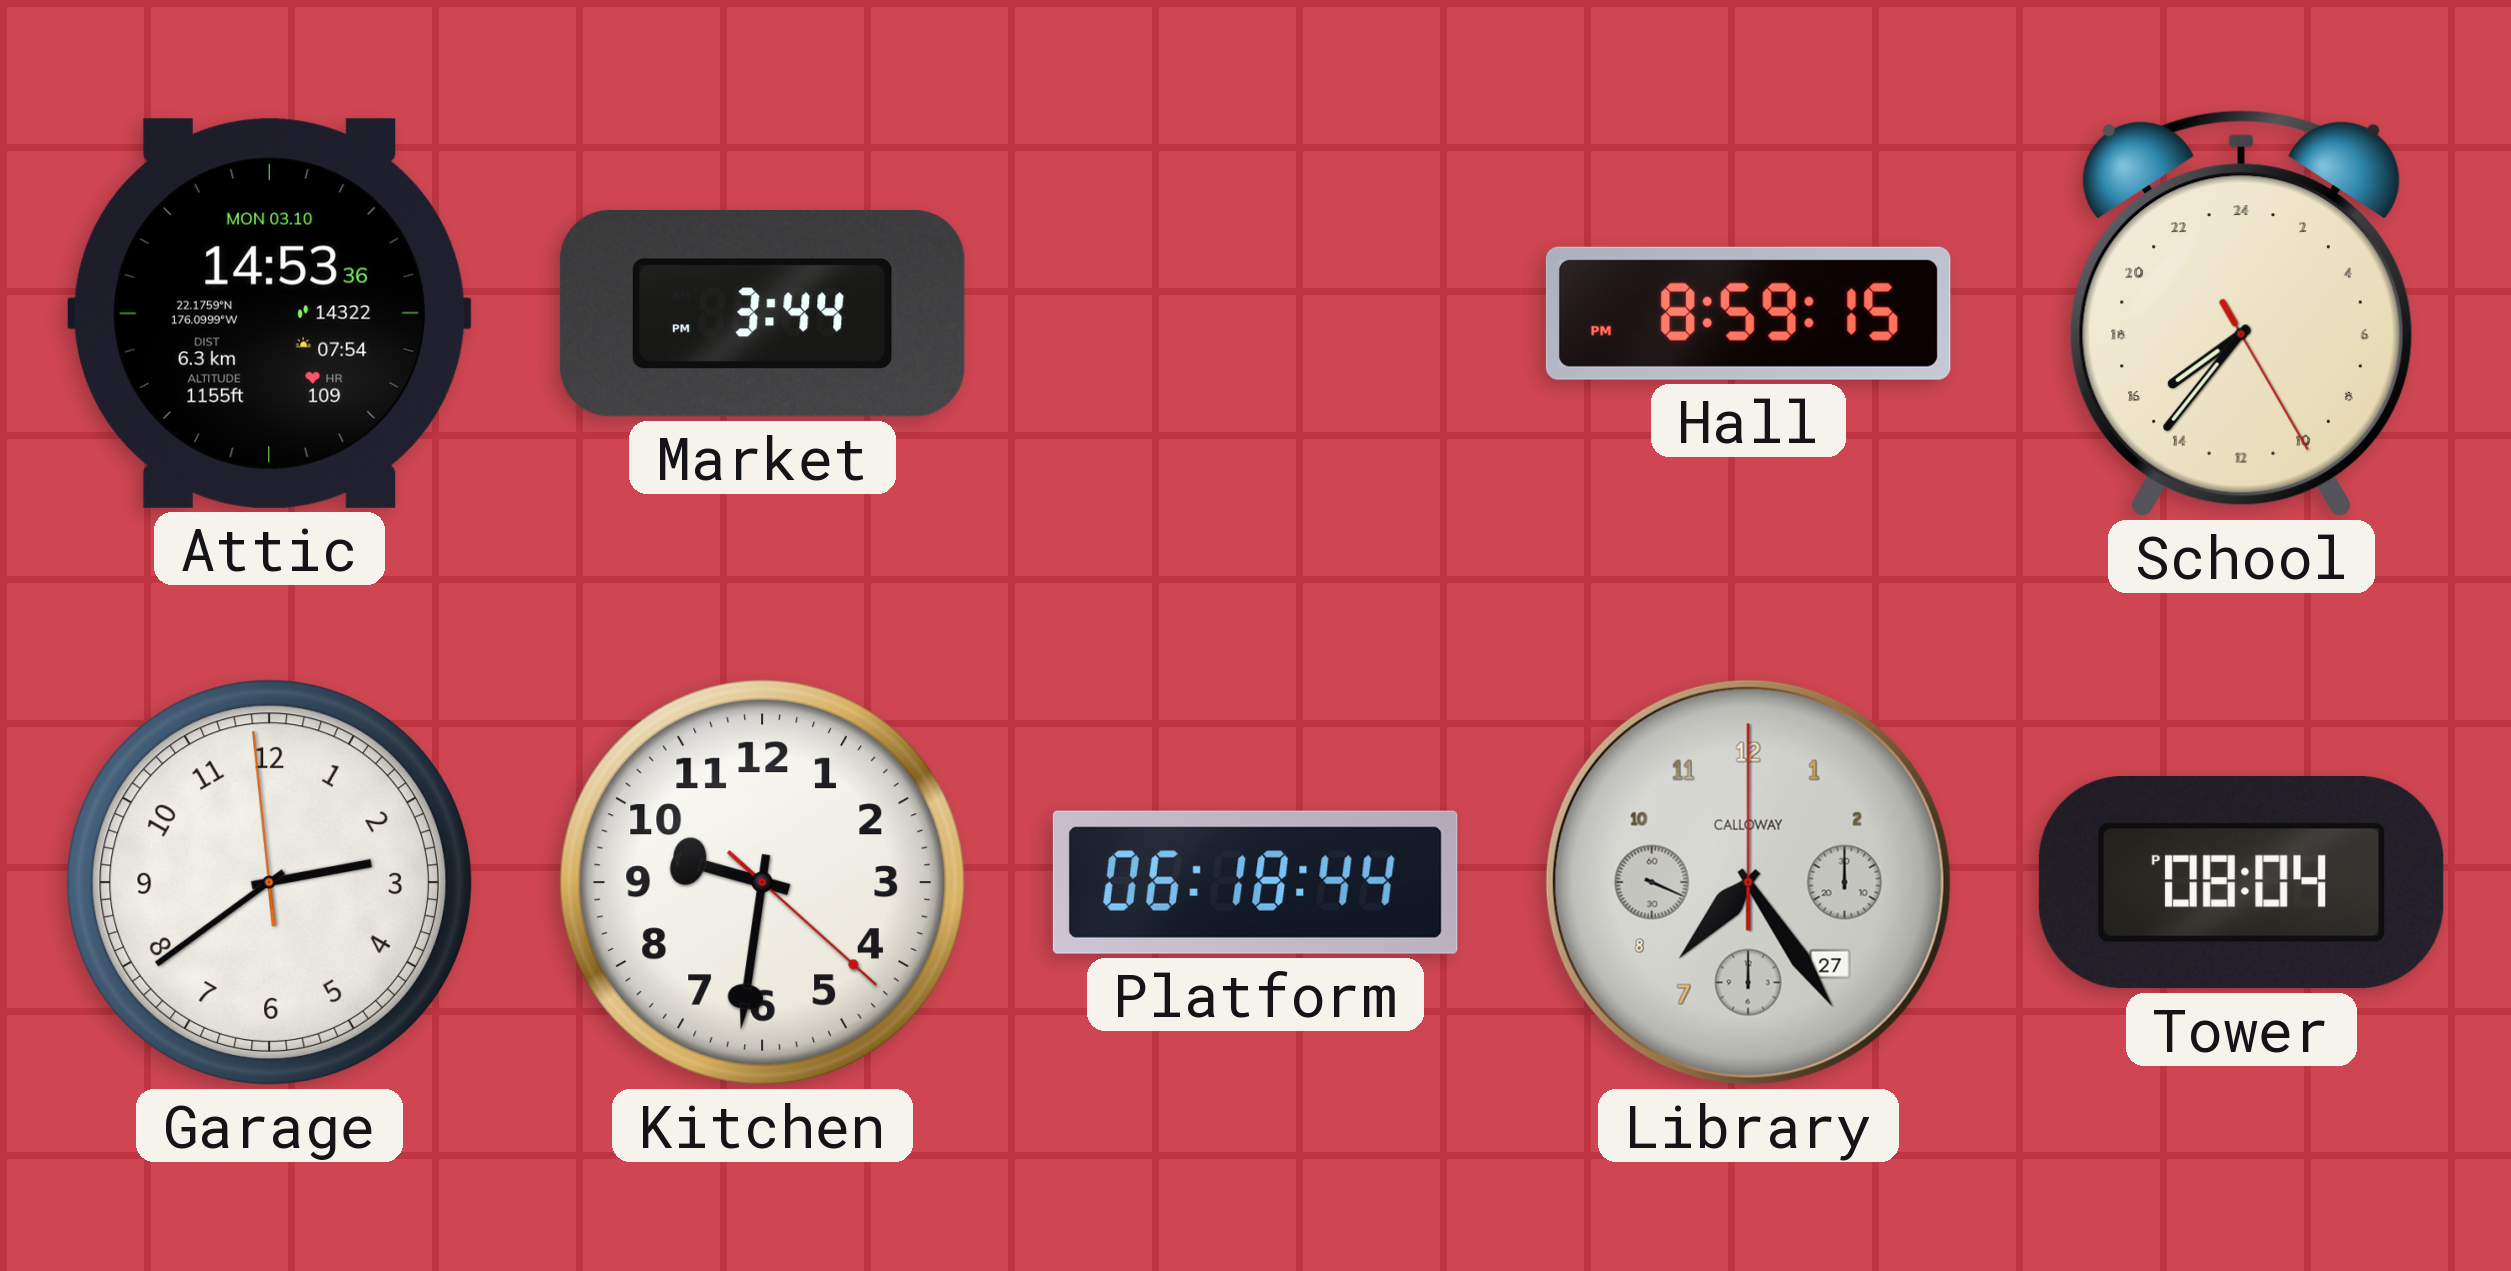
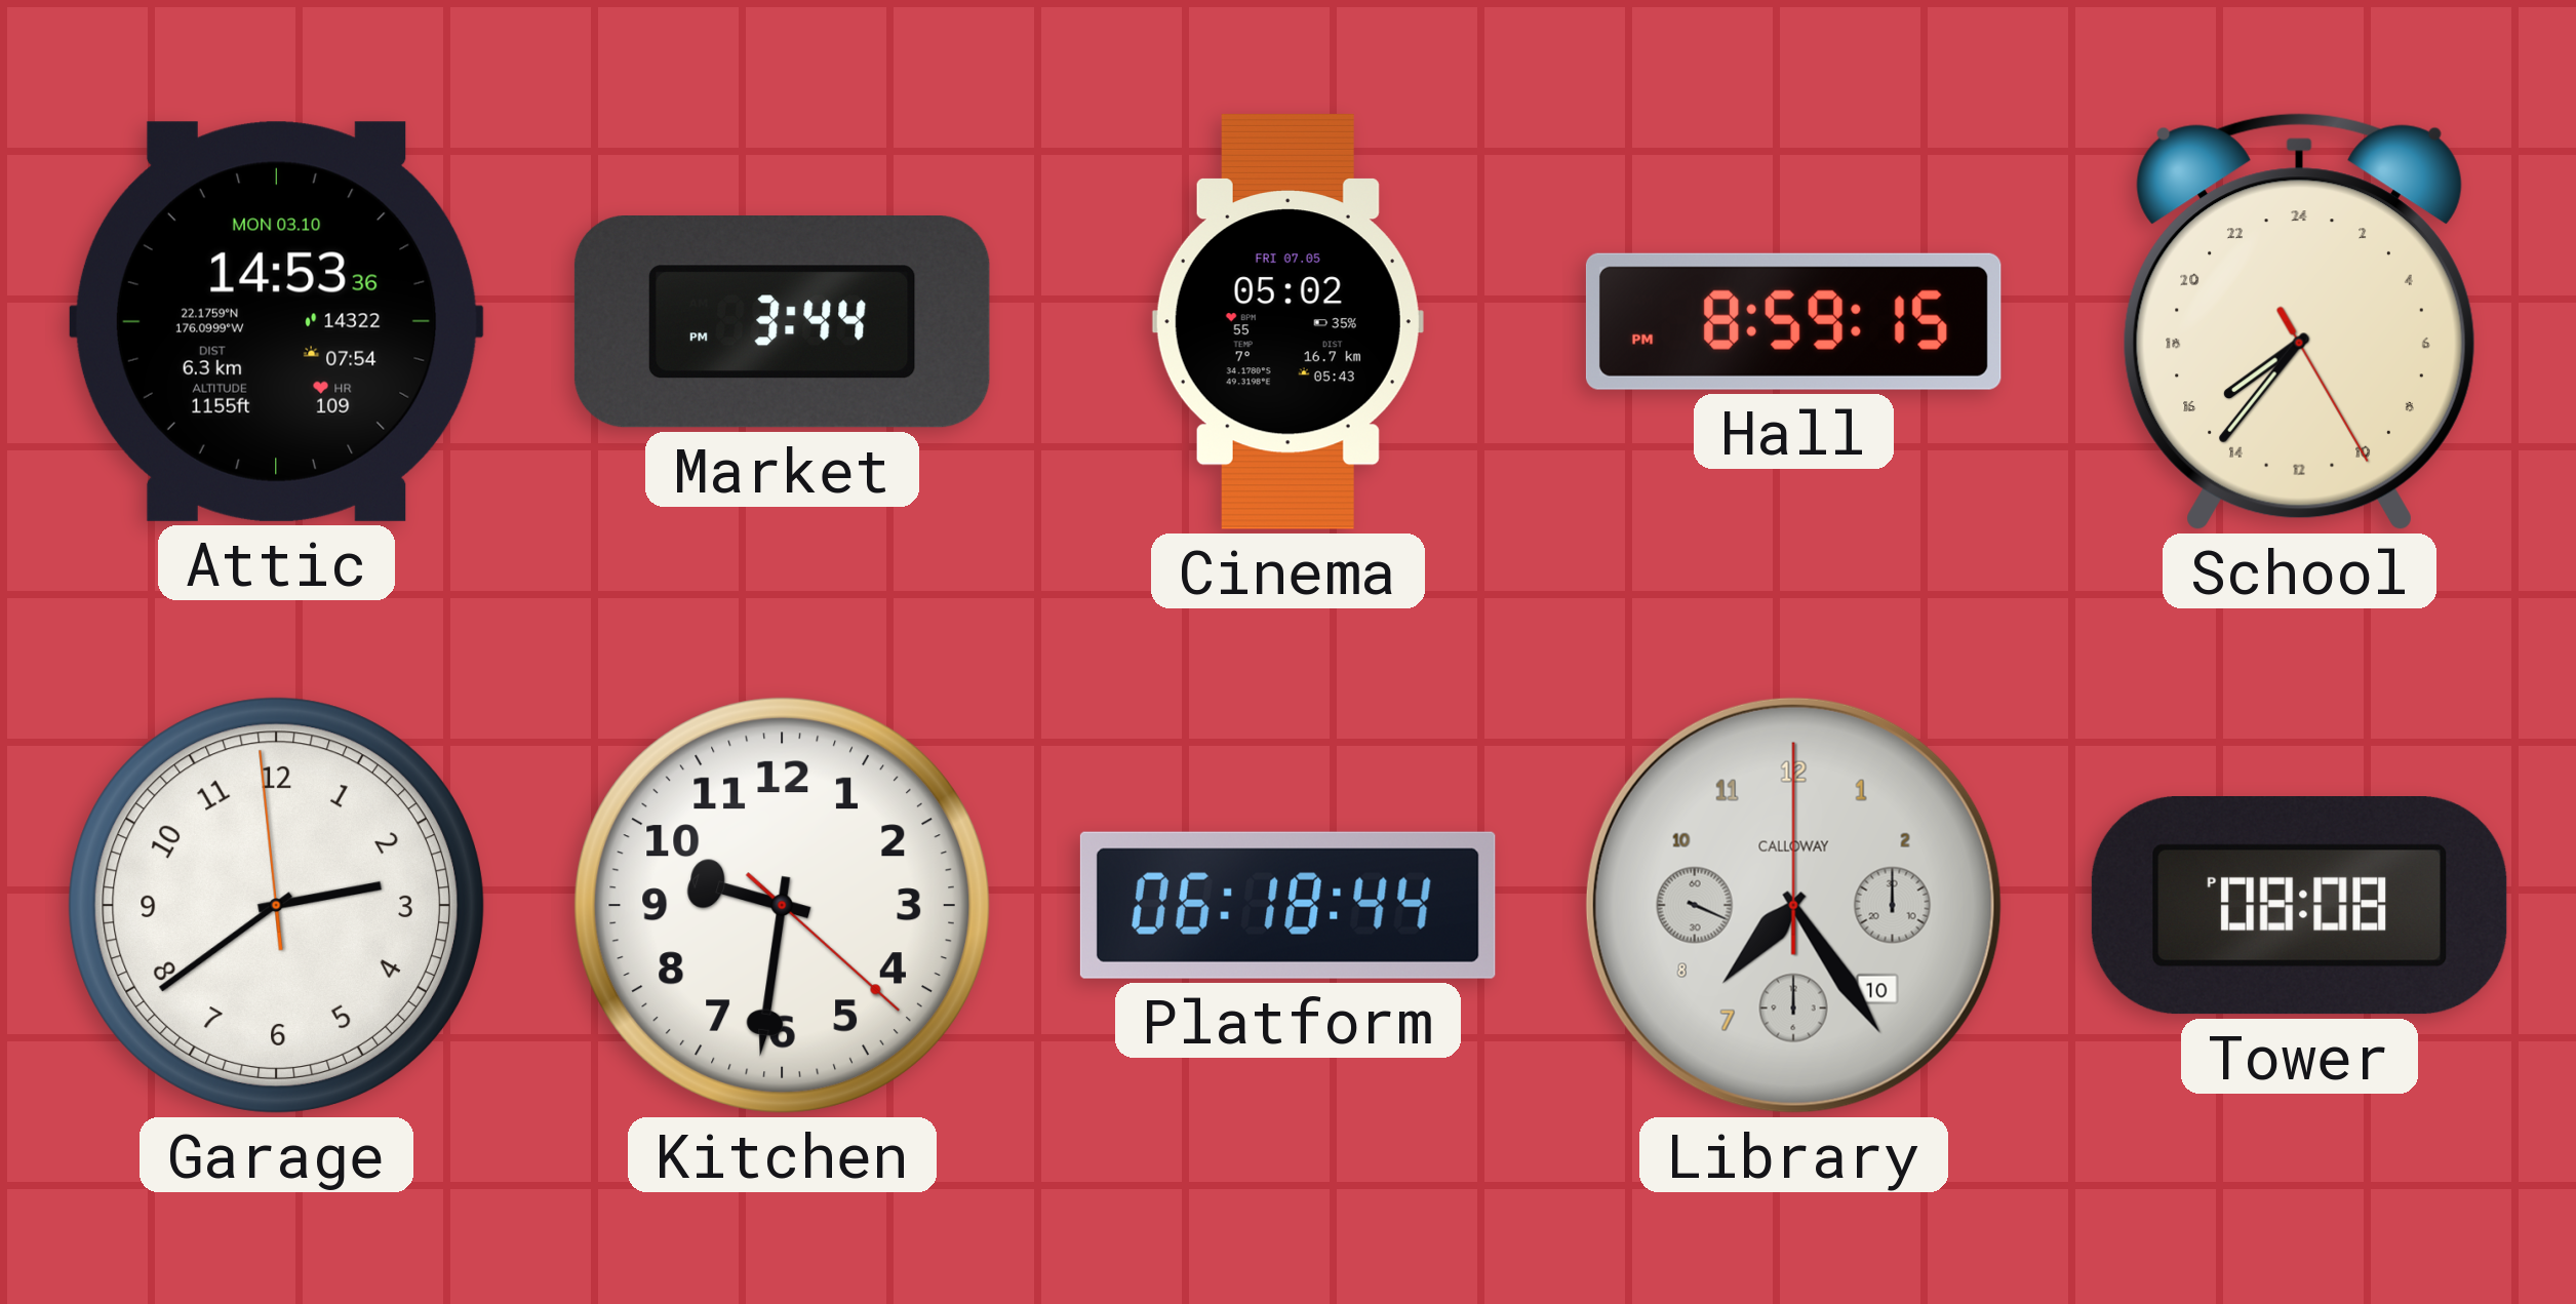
Cinema: none -> 05:02 (1287, 321)
Library date: 27 -> 10 (1793, 905)
Tower: 08:04 -> 08:08 (2299, 906)
